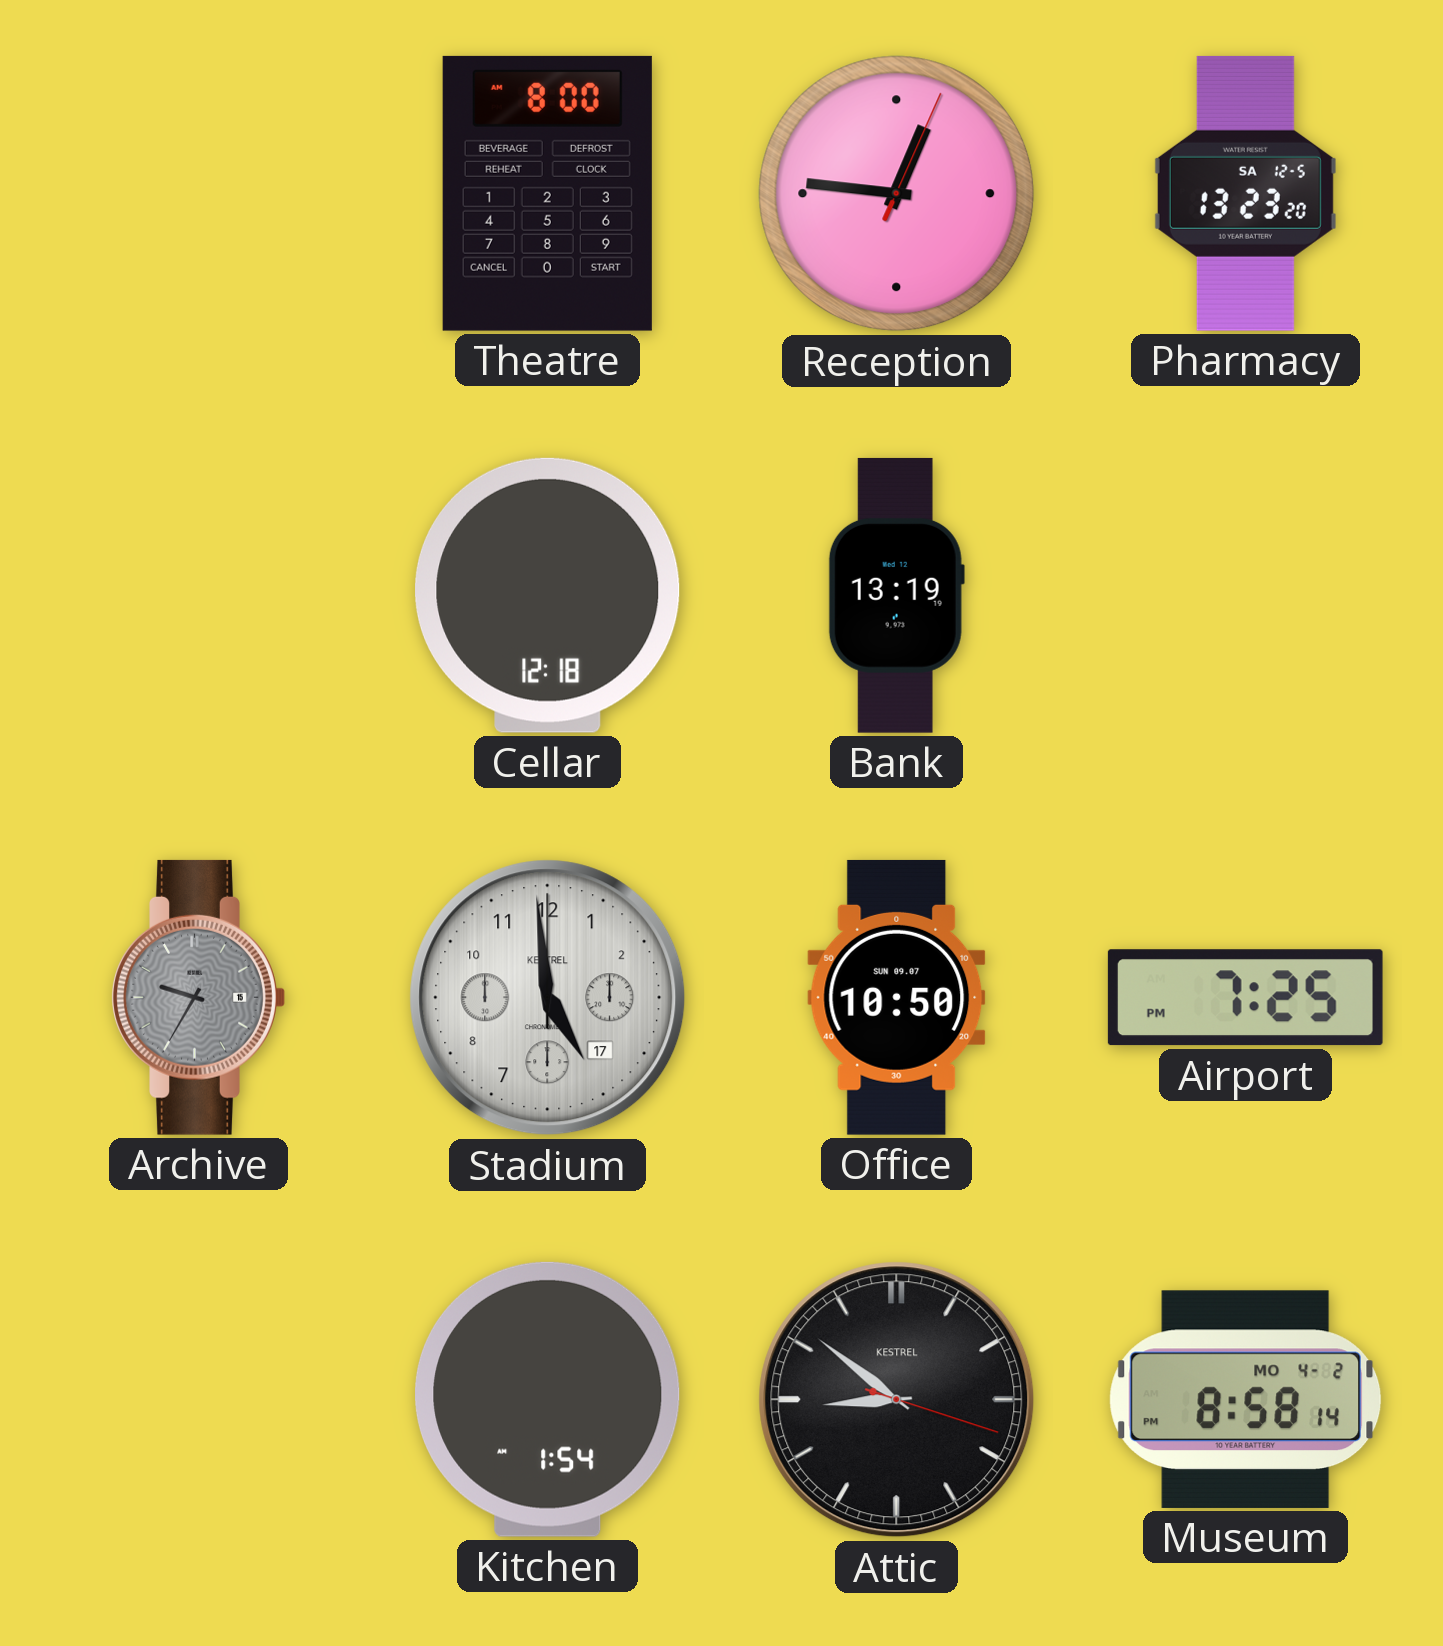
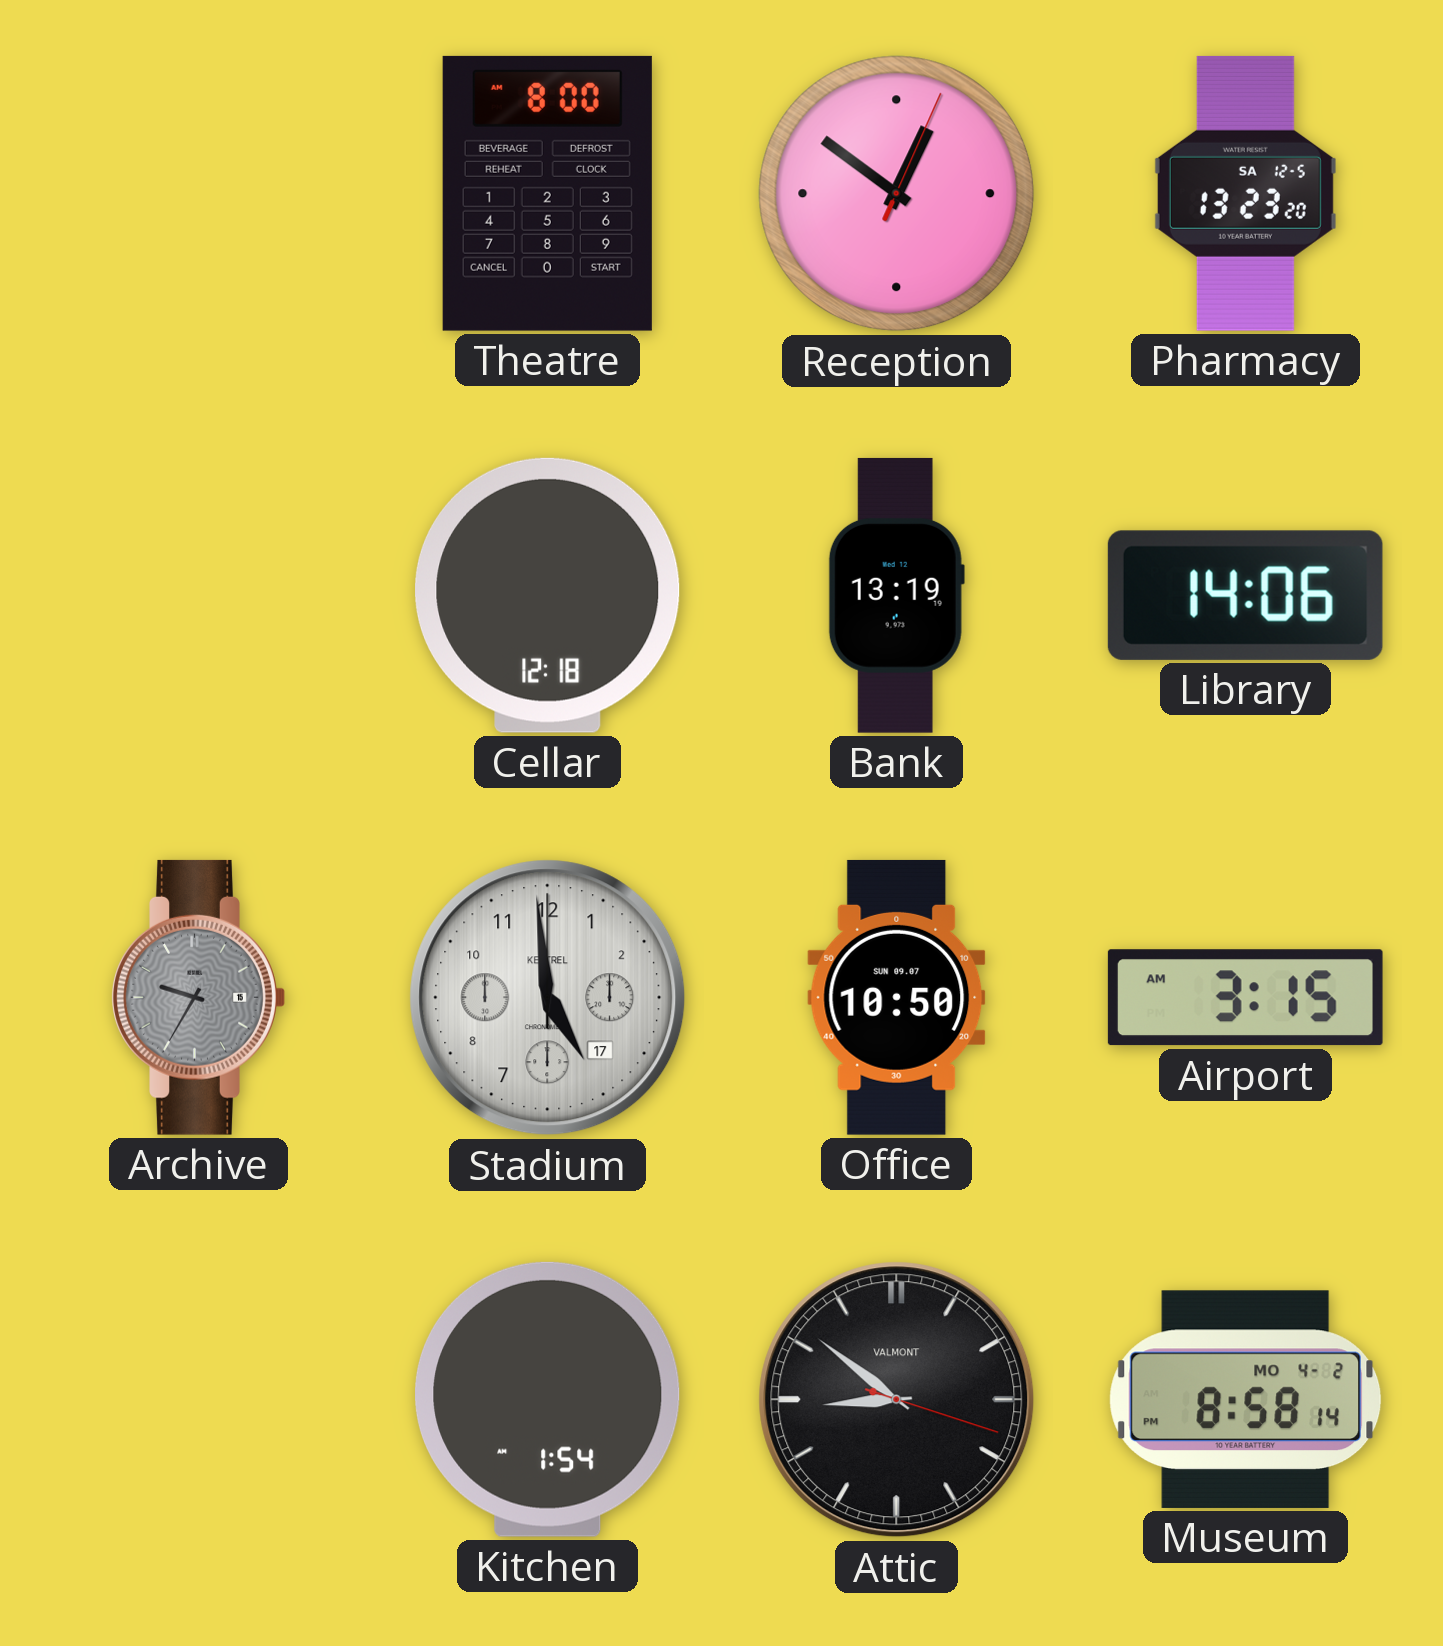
Reception: 12:46 -> 12:51 (897, 194)
Library: none -> 14:06 (1245, 595)
Airport: 7:25 -> 3:15 (1245, 998)
Attic brand: KESTREL -> VALMONT (897, 1400)
